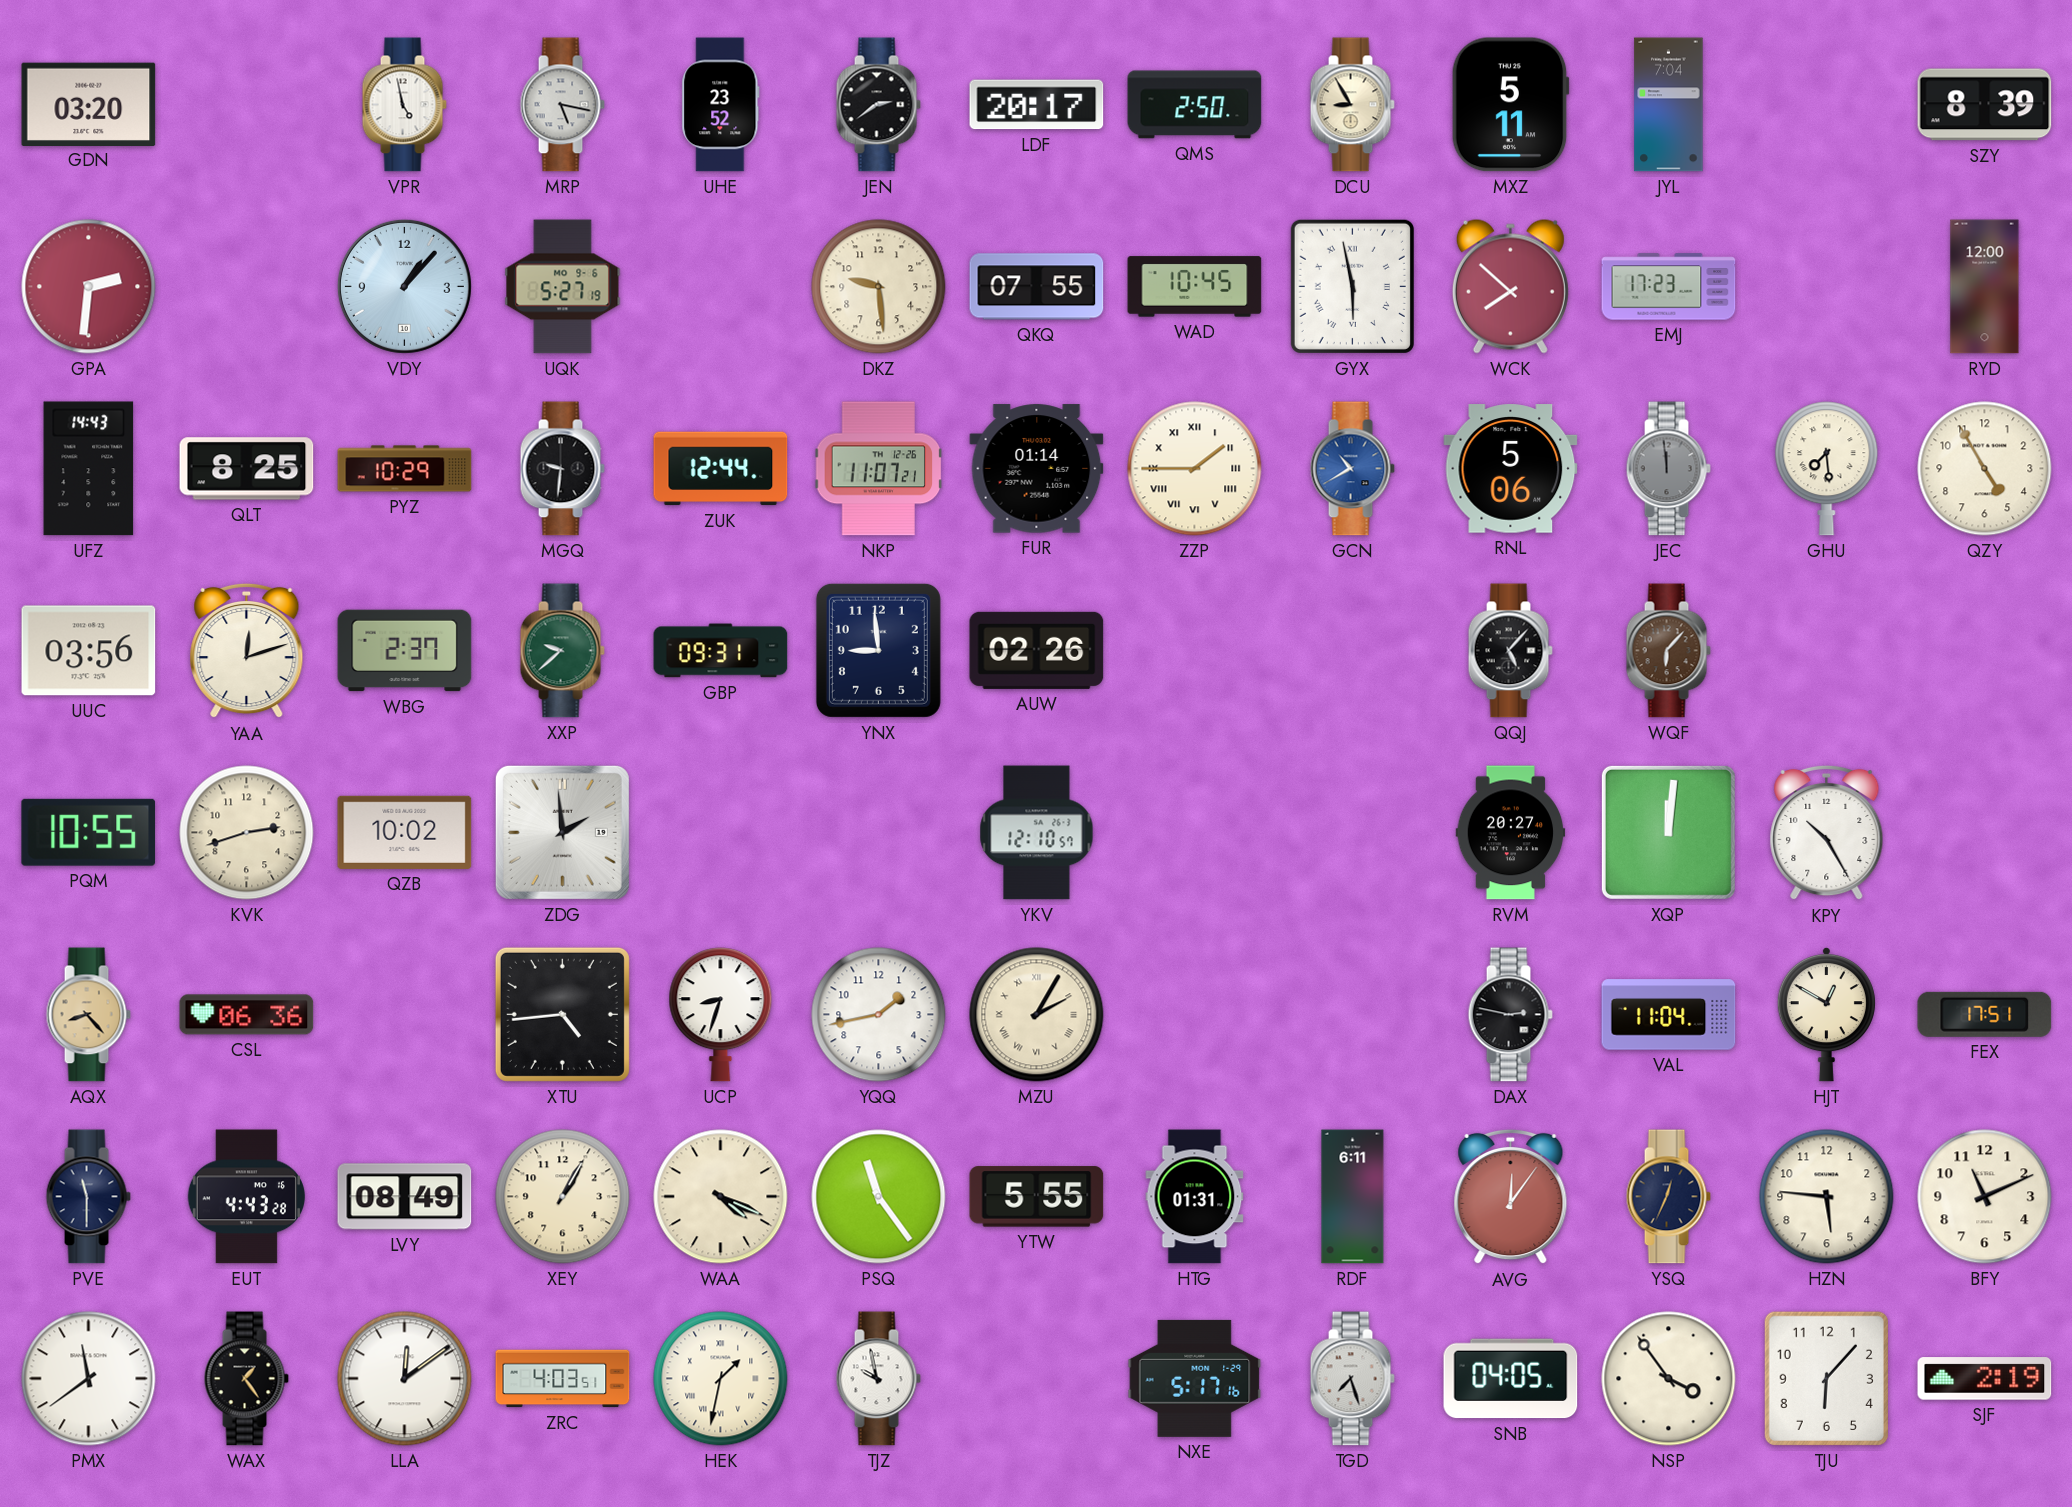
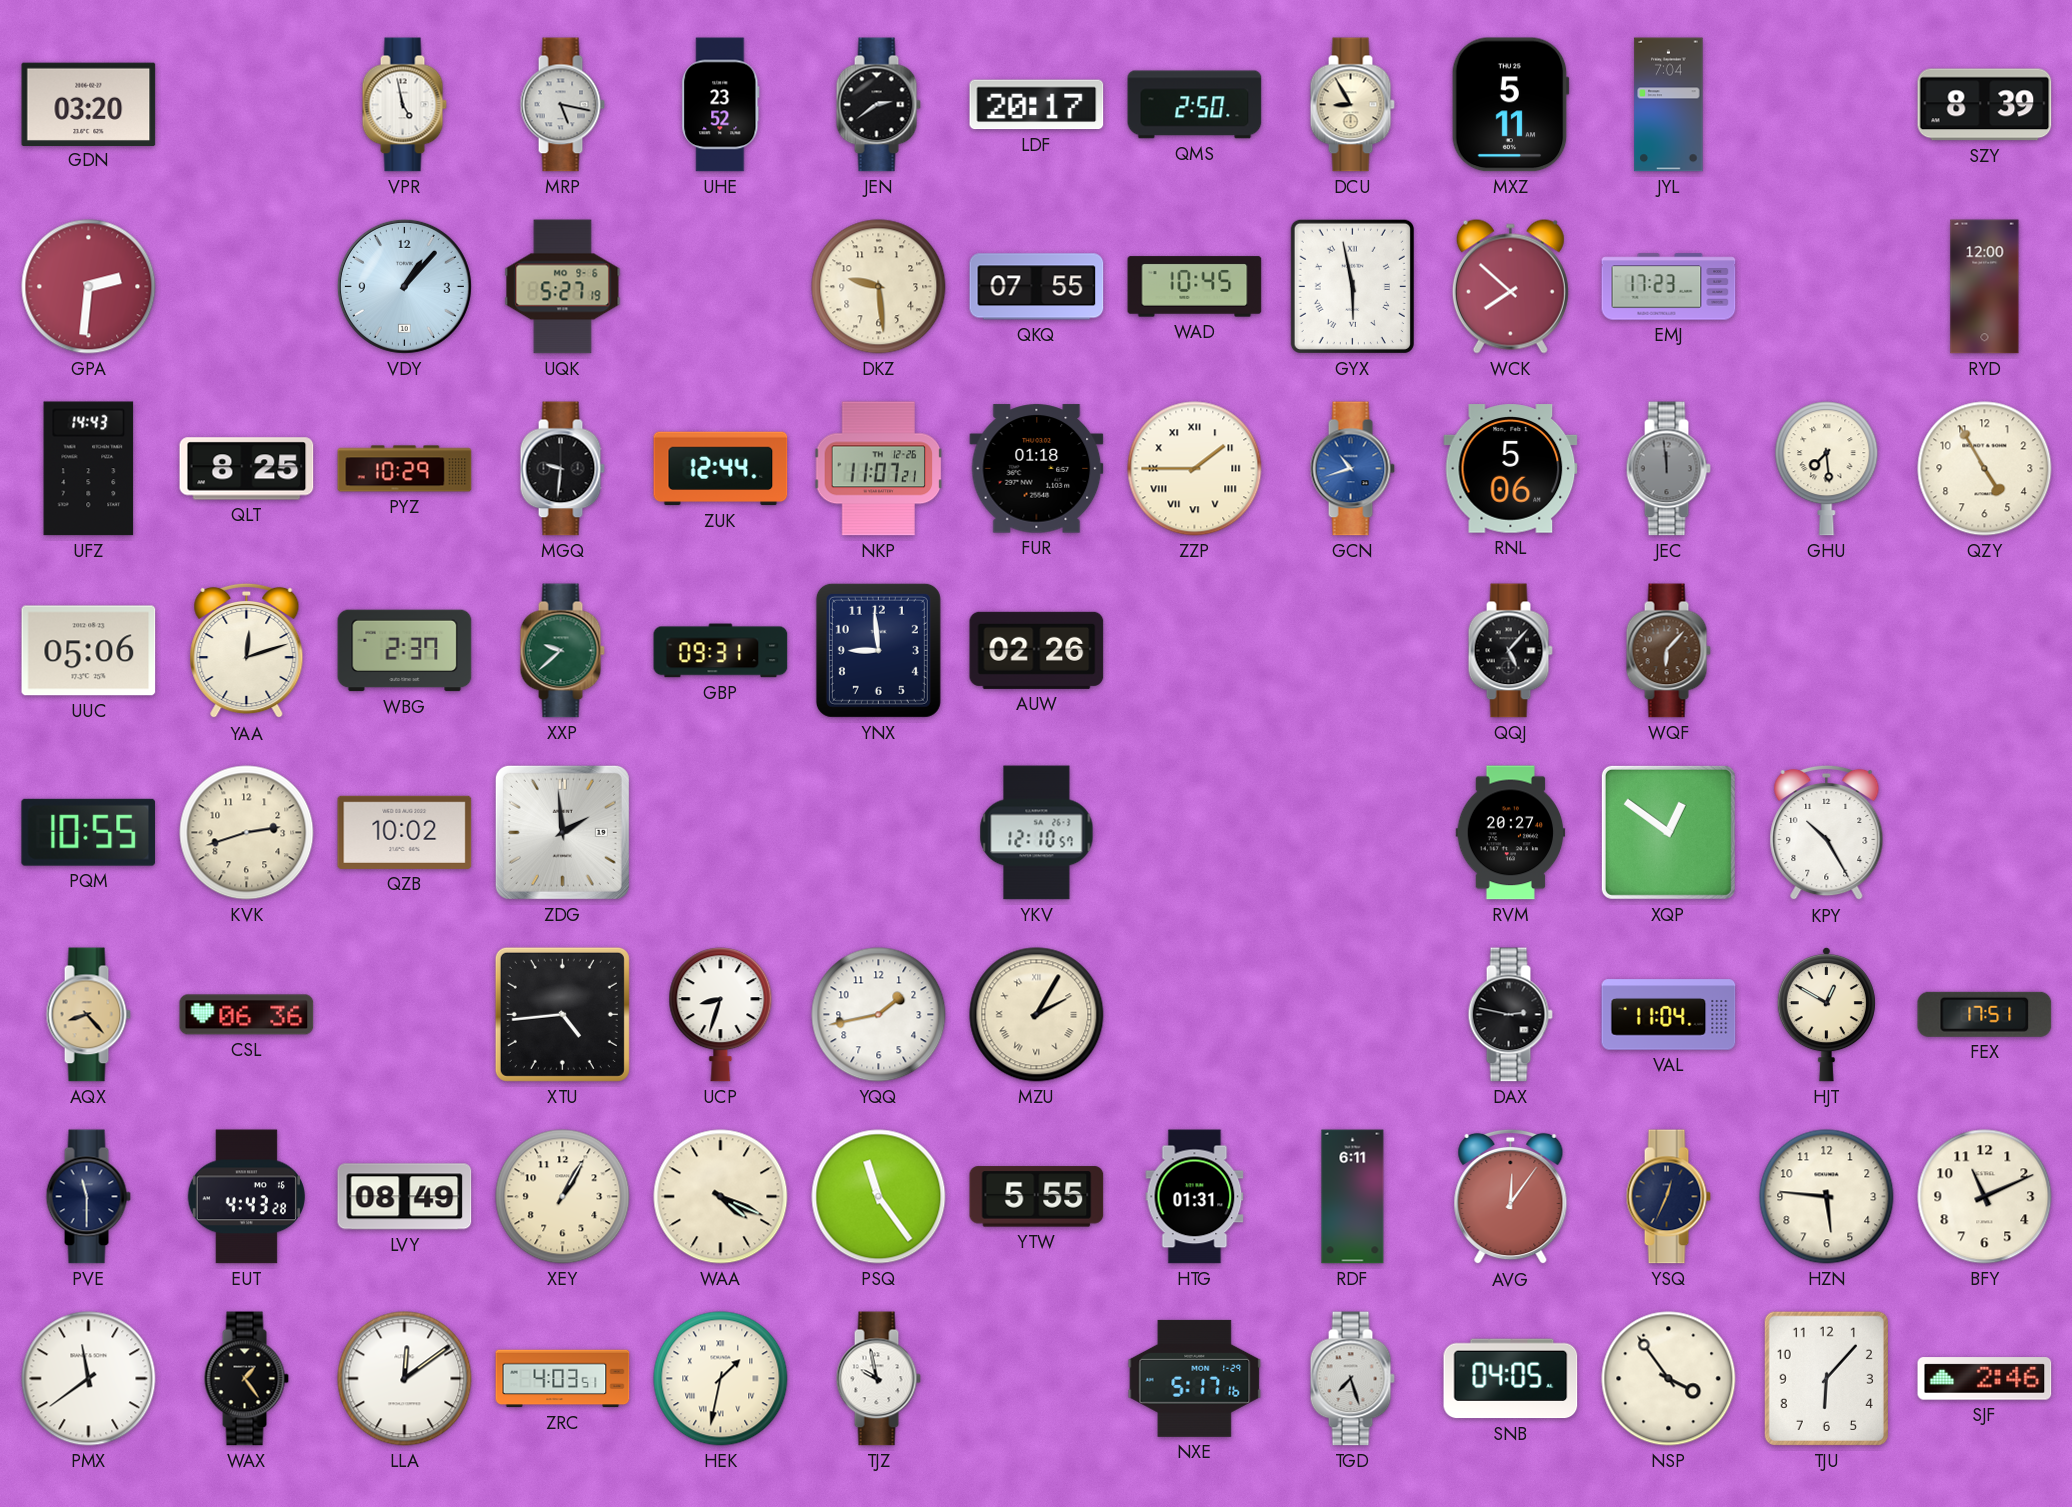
FUR: 01:14 -> 01:18 (1037, 469)
GCN: 10:40 -> 10:42 (1352, 469)
UUC: 03:56 -> 05:06 (89, 651)
XQP: 12:01 -> 12:51 (1668, 832)
SJF: 2:19 -> 2:46 (1985, 1379)
